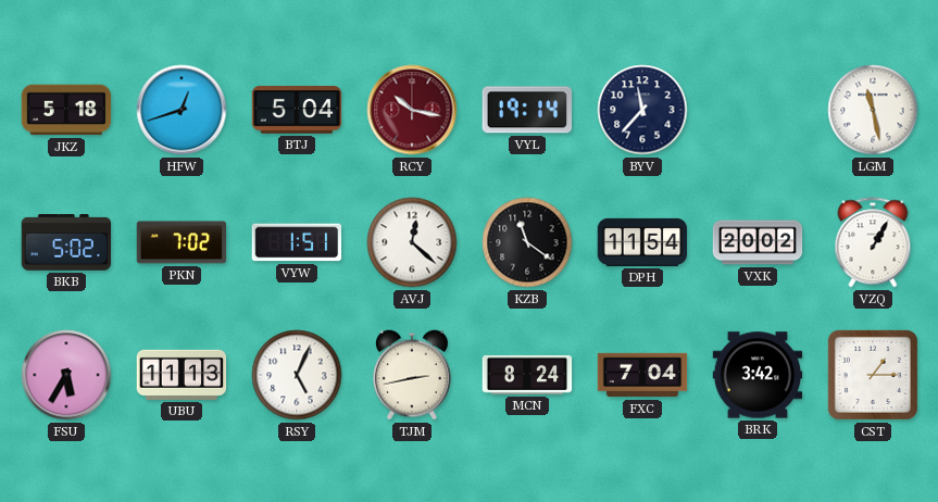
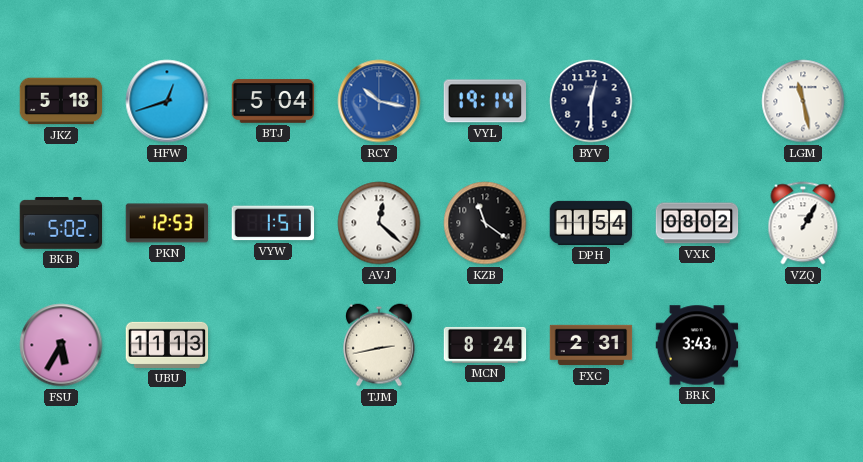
RCY dial: burgundy -> blue (379, 101)
BYV: 11:37 -> 12:30 (591, 101)
PKN: 7:02 -> 12:53 (167, 223)
VXK: 20:02 -> 08:02 (697, 223)
RSY: 5:04 -> none (297, 375)
FXC: 7:04 -> 2:31 (591, 345)
BRK: 3:42 -> 3:43 (697, 345)
CST: 1:15 -> none (873, 375)
